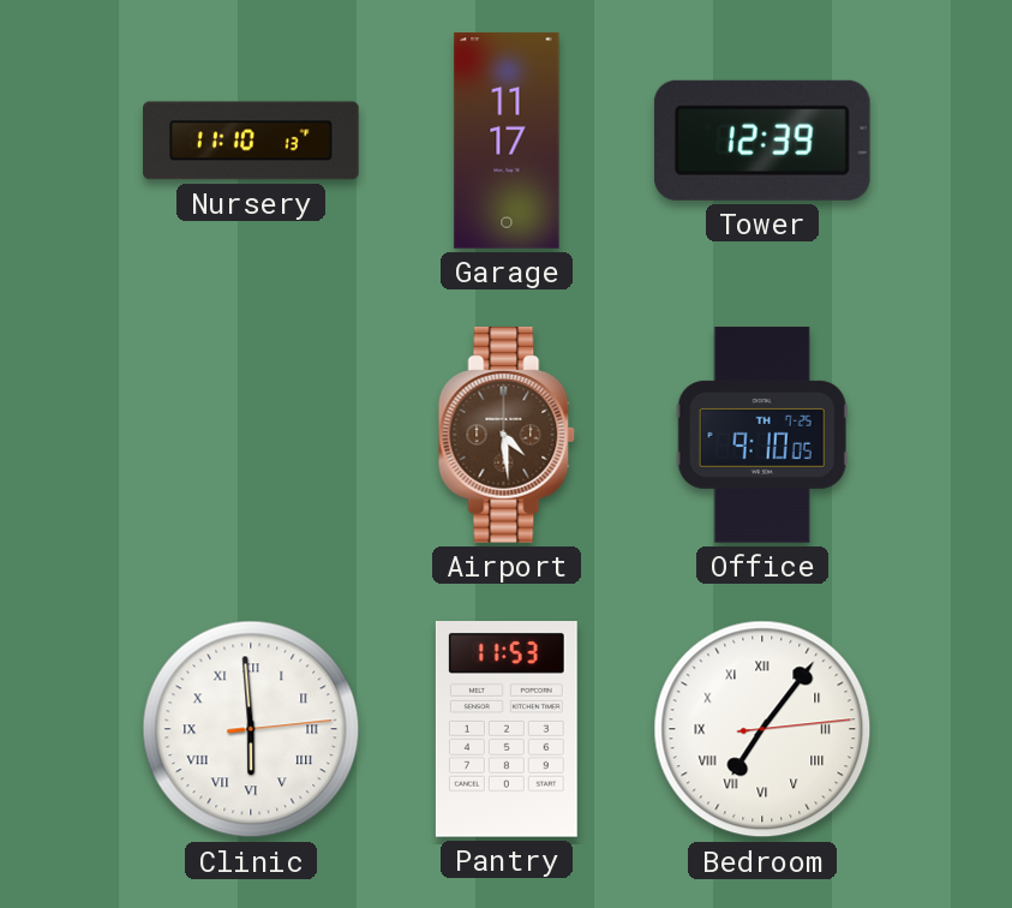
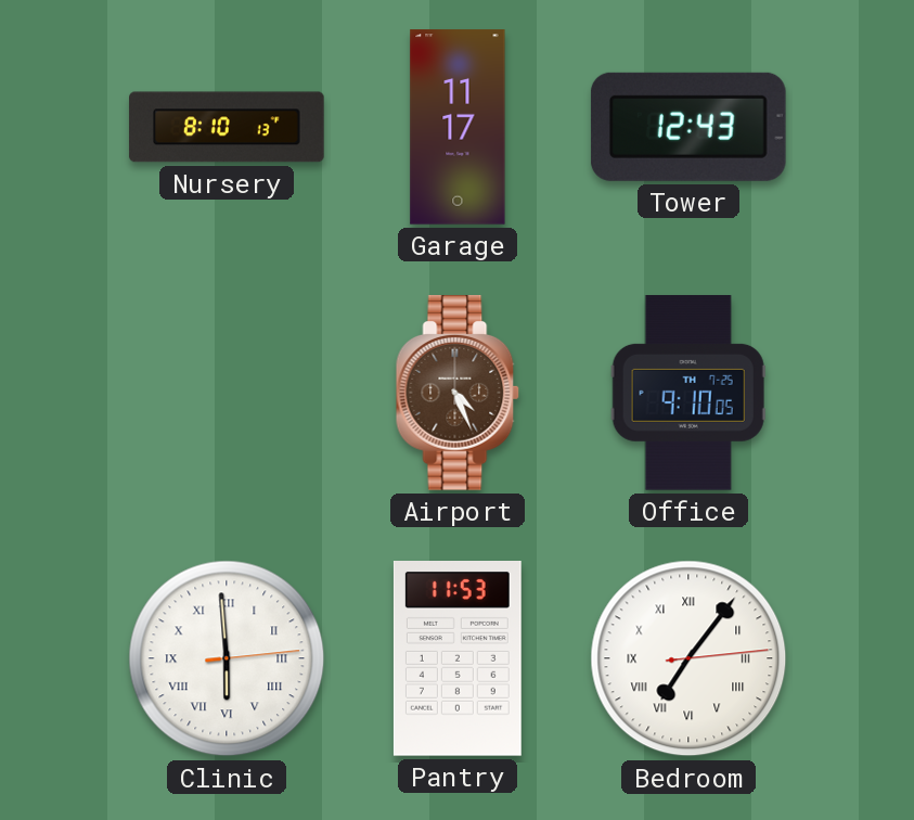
Nursery: 11:10 -> 8:10 (227, 127)
Tower: 12:39 -> 12:43 (688, 127)
Airport: 4:29 -> 4:26 (458, 394)
